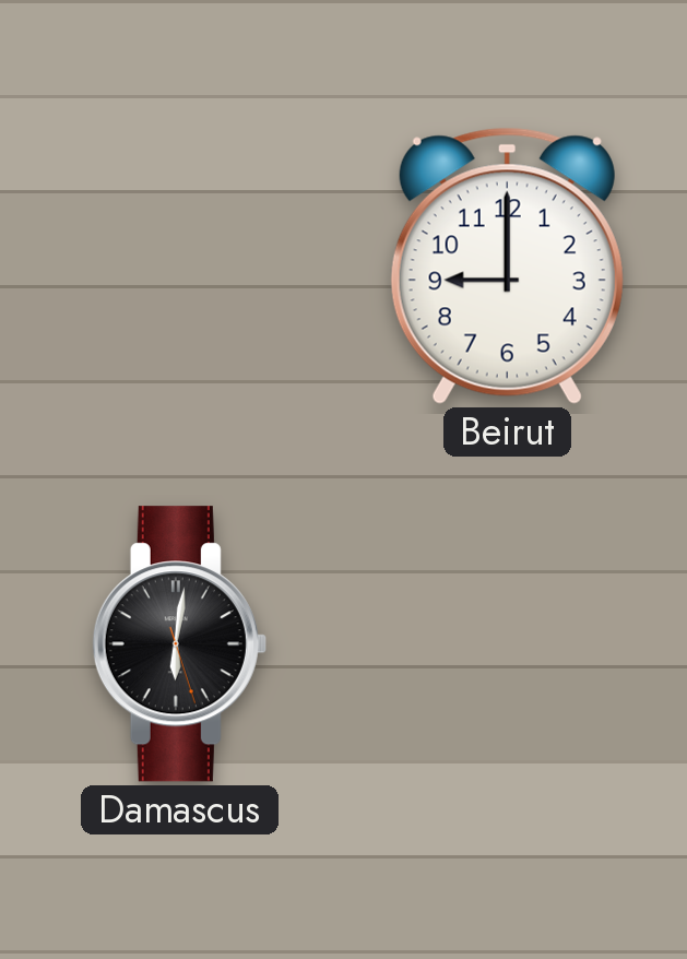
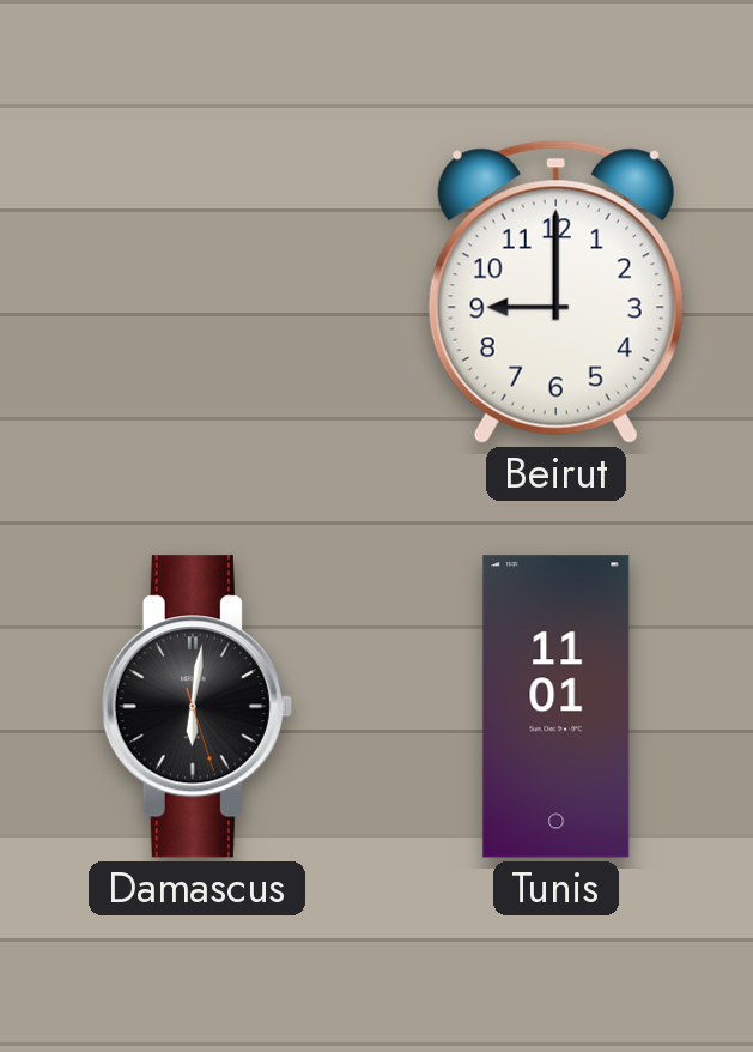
Tunis: none -> 11:01 (557, 707)
